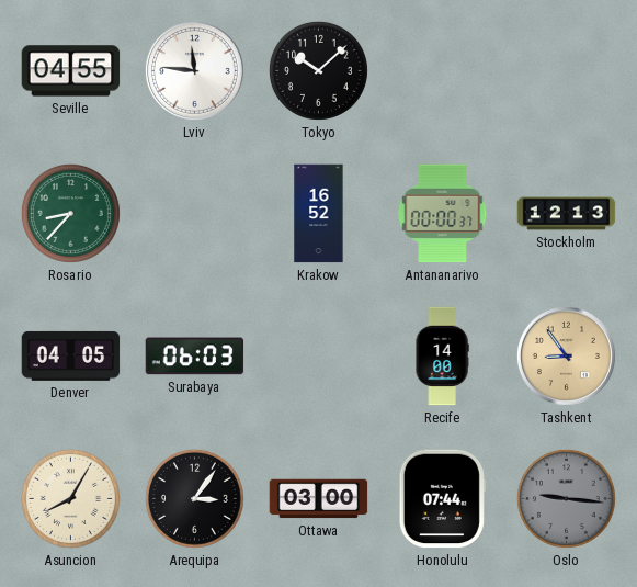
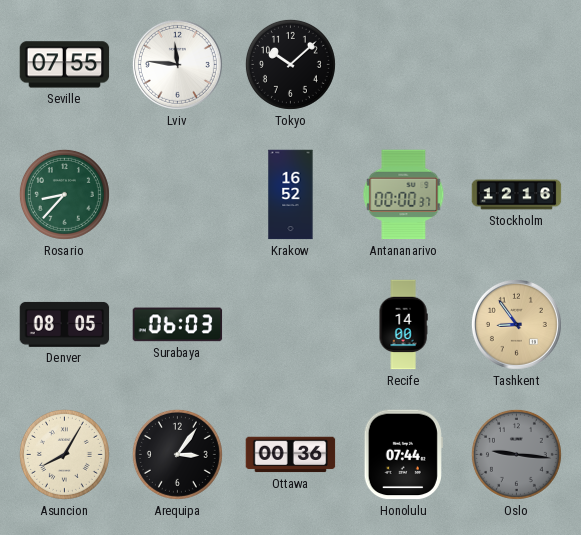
Seville: 04:55 -> 07:55 (65, 65)
Stockholm: 12:13 -> 12:16 (517, 195)
Denver: 04:05 -> 08:05 (65, 324)
Ottawa: 03:00 -> 00:36 (291, 455)
